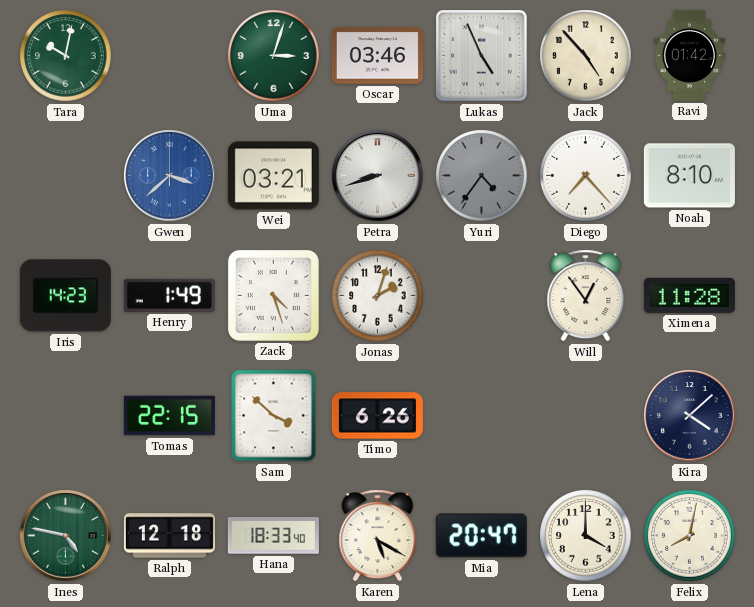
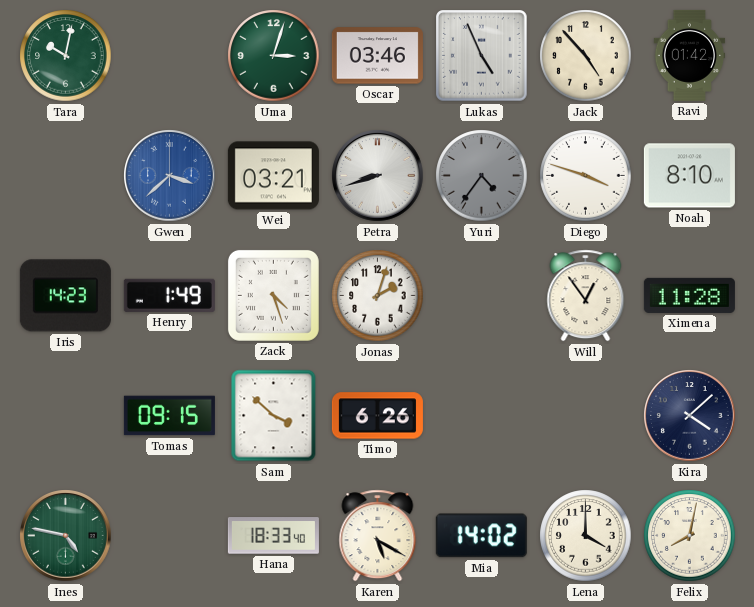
Diego: 7:23 -> 3:48 (586, 176)
Tomas: 22:15 -> 09:15 (169, 416)
Ralph: 12:18 -> none (169, 536)
Mia: 20:47 -> 14:02 (481, 536)
